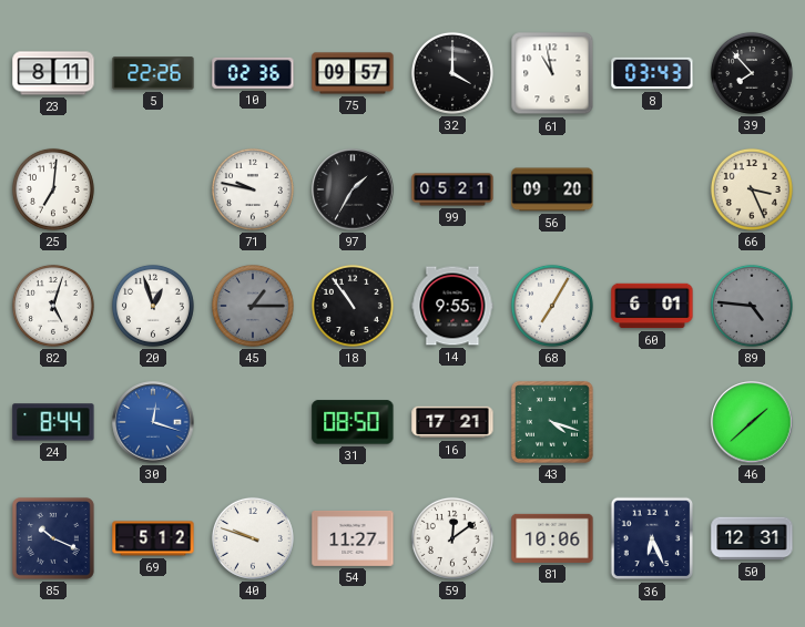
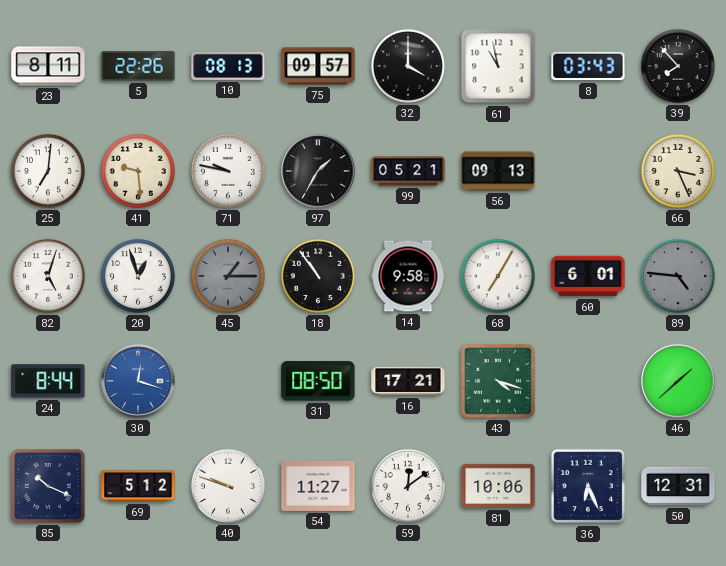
10: 02:36 -> 08:13 (228, 66)
41: none -> 9:29 (138, 171)
56: 09:20 -> 09:13 (498, 171)
14: 9:55 -> 9:58 (408, 276)
